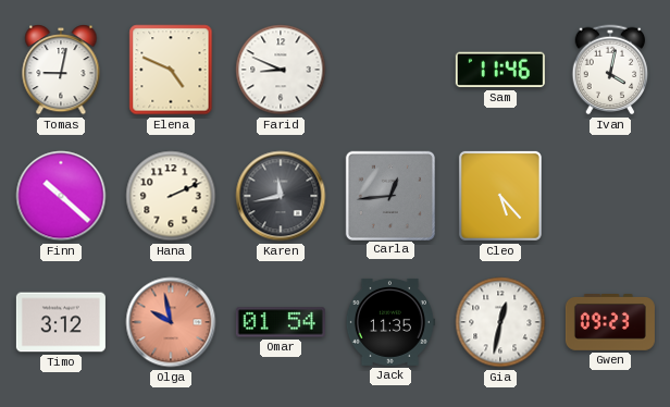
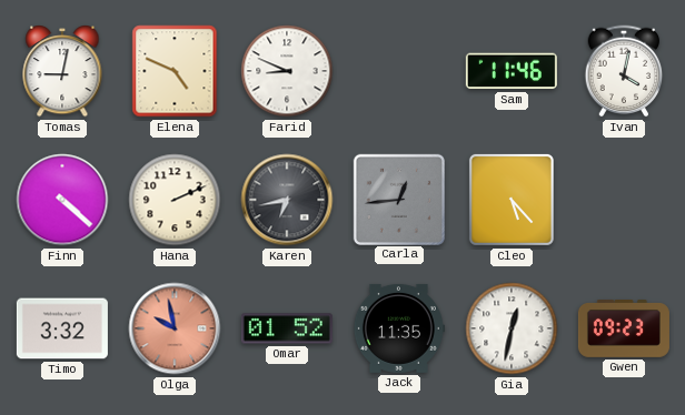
Finn: 10:22 -> 4:22 (62, 200)
Karen: 11:43 -> 6:43 (287, 200)
Timo: 3:12 -> 3:32 (62, 328)
Omar: 01:54 -> 01:52 (287, 328)
